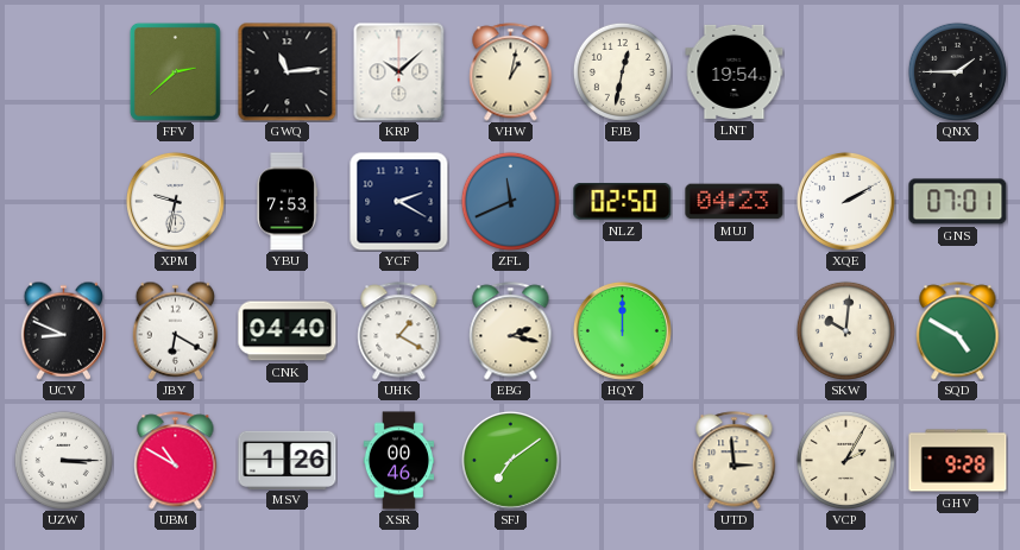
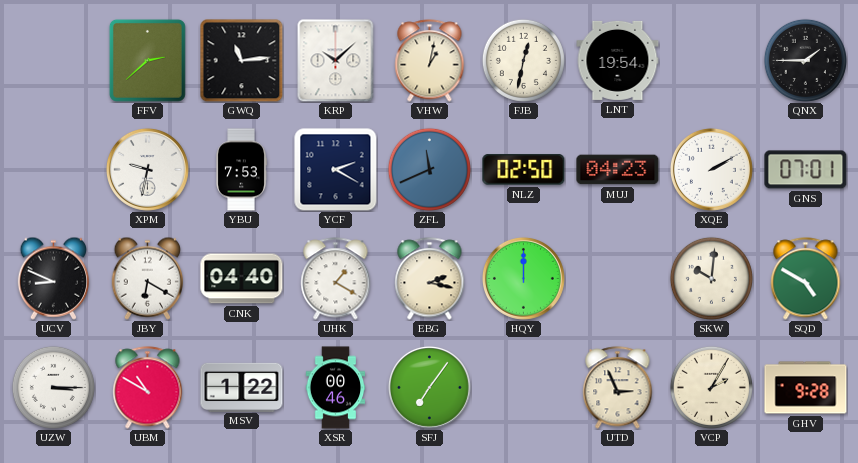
MSV: 1:26 -> 1:22 (242, 387)
SFJ: 7:09 -> 7:06 (429, 387)
UTD: 2:59 -> 2:56 (618, 388)
